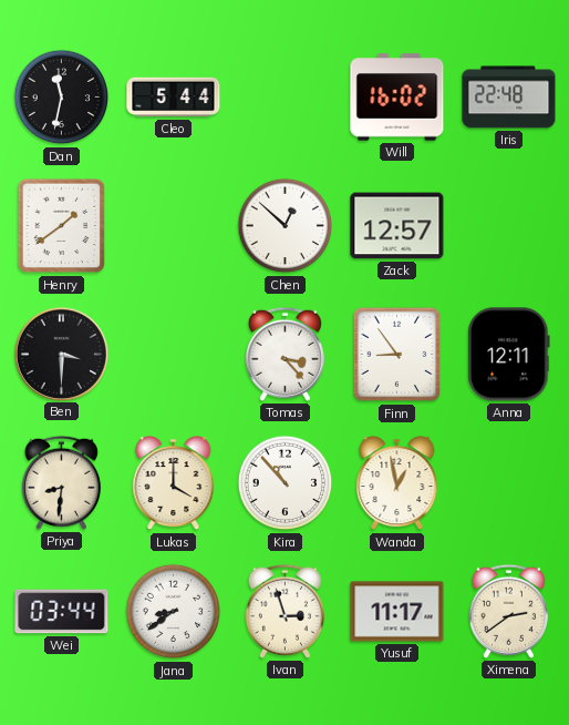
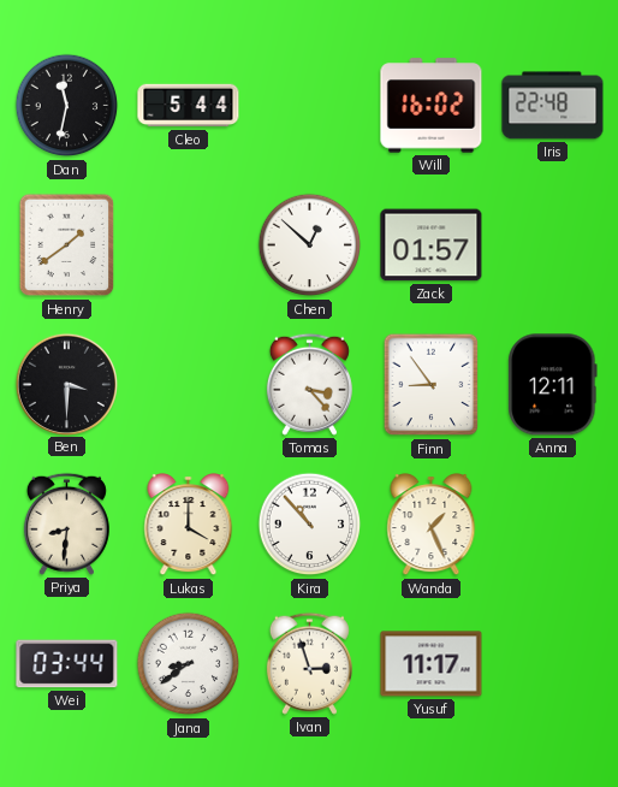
Zack: 12:57 -> 01:57 (432, 245)
Wanda: 12:58 -> 1:26 (432, 525)
Ximena: 2:39 -> none (508, 611)
